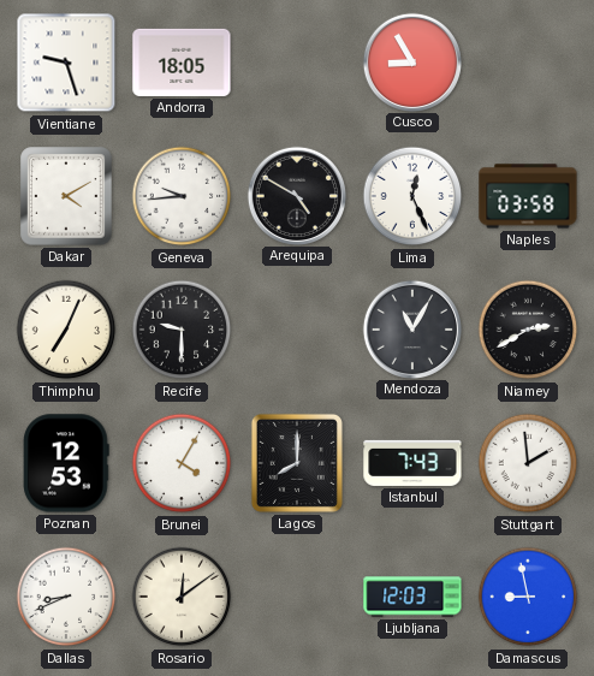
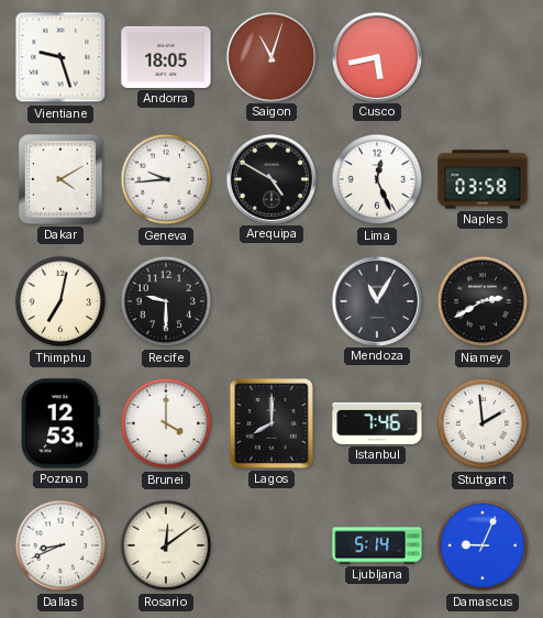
Saigon: none -> 11:03 (270, 56)
Cusco: 8:55 -> 5:43 (376, 56)
Thimphu: 7:04 -> 7:02 (60, 301)
Brunei: 4:05 -> 4:00 (166, 423)
Istanbul: 7:43 -> 7:46 (377, 423)
Ljubljana: 12:03 -> 5:14 (377, 545)
Damascus: 8:58 -> 9:04 (483, 545)
